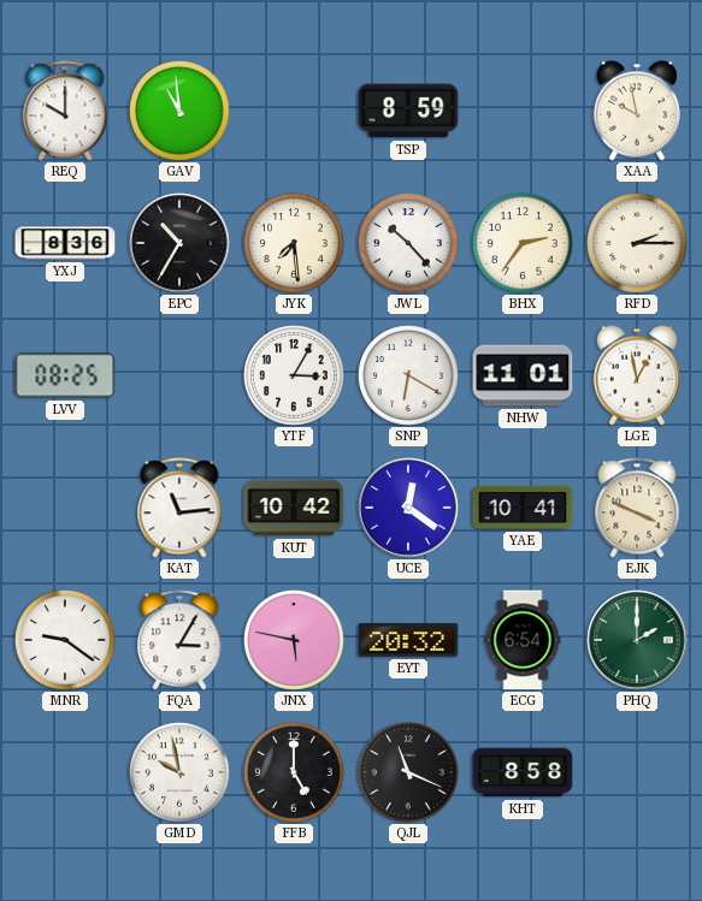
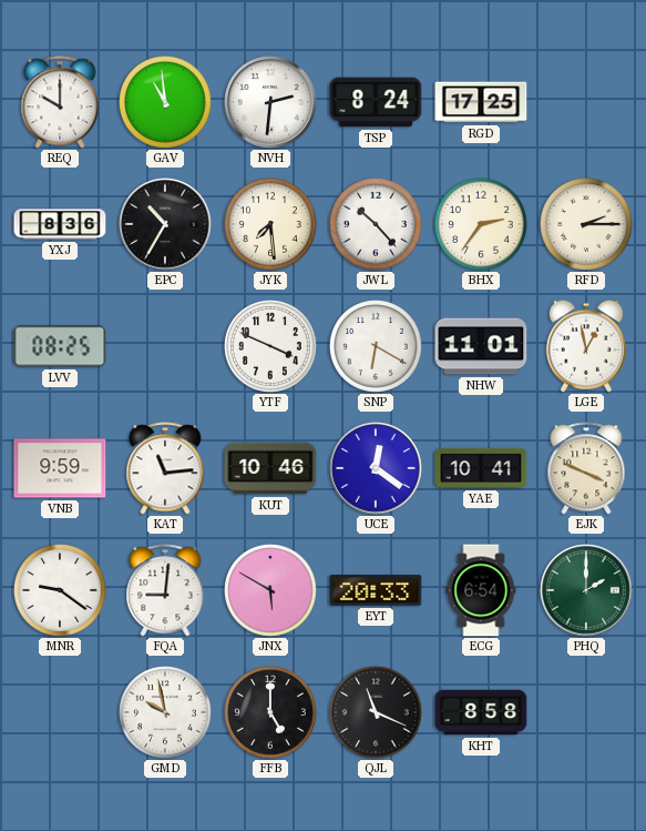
NVH: none -> 2:31 (270, 102)
TSP: 8:59 -> 8:24 (376, 102)
RGD: none -> 17:25 (481, 102)
XAA: 9:58 -> none (637, 111)
YTF: 3:05 -> 3:49 (271, 347)
VNB: none -> 9:59 (60, 468)
KUT: 10:42 -> 10:46 (270, 468)
FQA: 3:05 -> 9:01 (165, 590)
JNX: 5:47 -> 5:50 (271, 591)
EYT: 20:32 -> 20:33 (376, 590)
